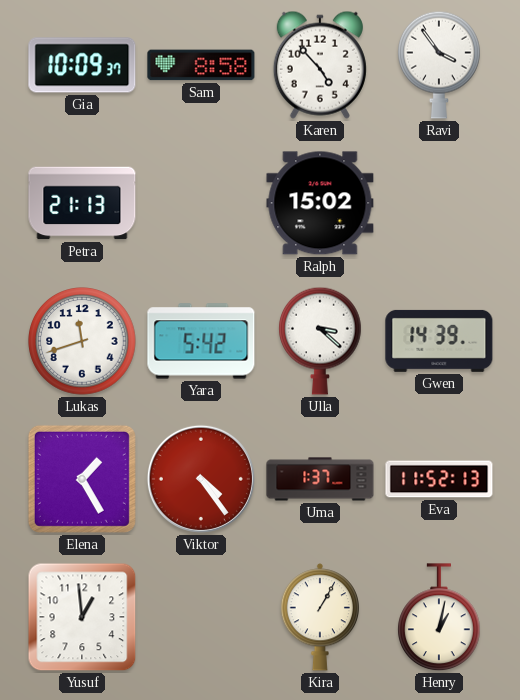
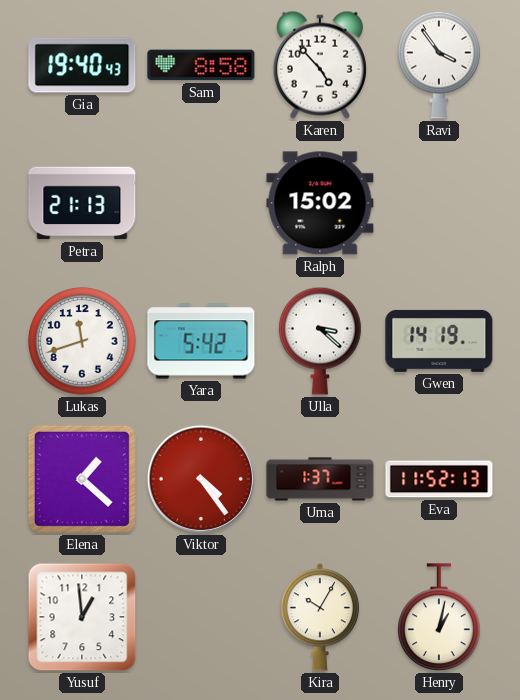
Gia: 10:09 -> 19:40 (82, 65)
Gwen: 14:39 -> 14:19 (439, 341)
Elena: 1:25 -> 1:22 (82, 479)
Kira: 1:05 -> 10:05 (319, 617)
